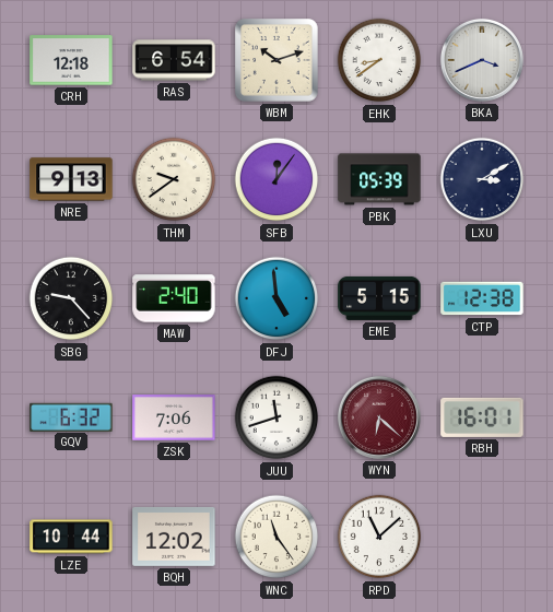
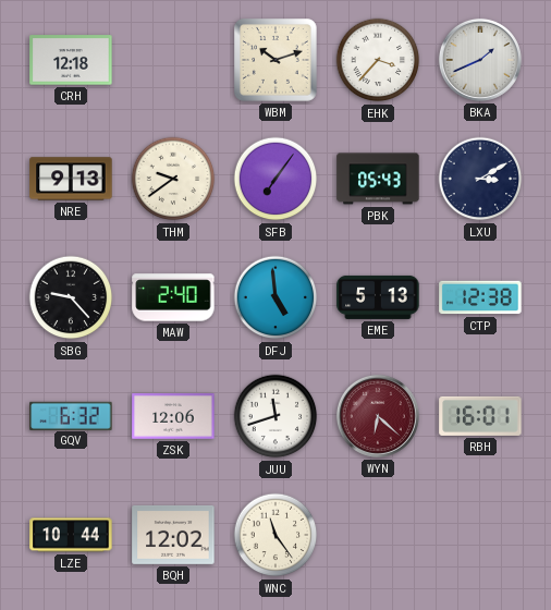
RAS: 6:54 -> none (174, 60)
EHK: 8:39 -> 3:37 (378, 60)
BKA: 3:41 -> 1:41 (480, 60)
SFB: 12:06 -> 7:06 (275, 179)
PBK: 05:39 -> 05:43 (378, 179)
EME: 5:15 -> 5:13 (378, 297)
ZSK: 7:06 -> 12:06 (173, 416)
RPD: 11:08 -> none (379, 537)
